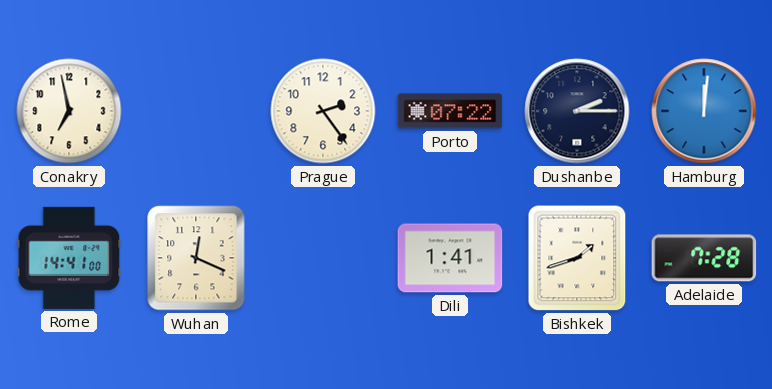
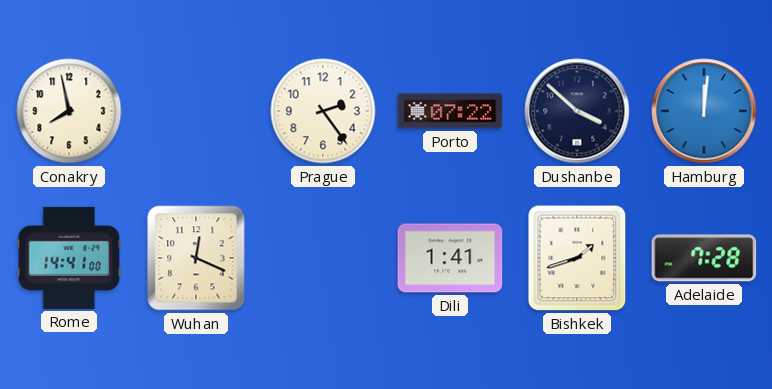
Conakry: 6:58 -> 7:58 (69, 111)
Dushanbe: 2:15 -> 3:52 (577, 111)
